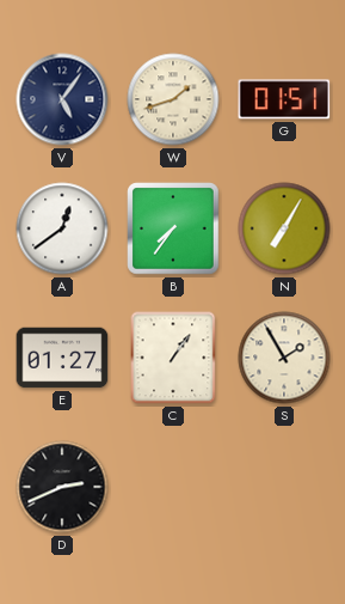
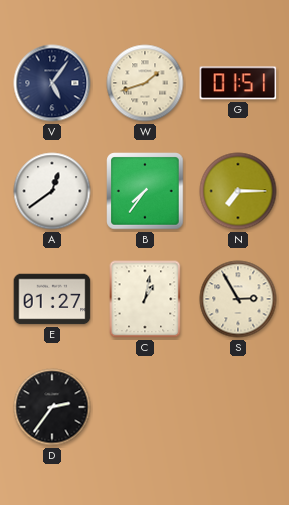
N: 7:05 -> 7:15 (238, 191)
C: 1:06 -> 1:02 (145, 299)
S: 1:55 -> 2:55 (238, 299)
D: 2:41 -> 2:36 (52, 407)
